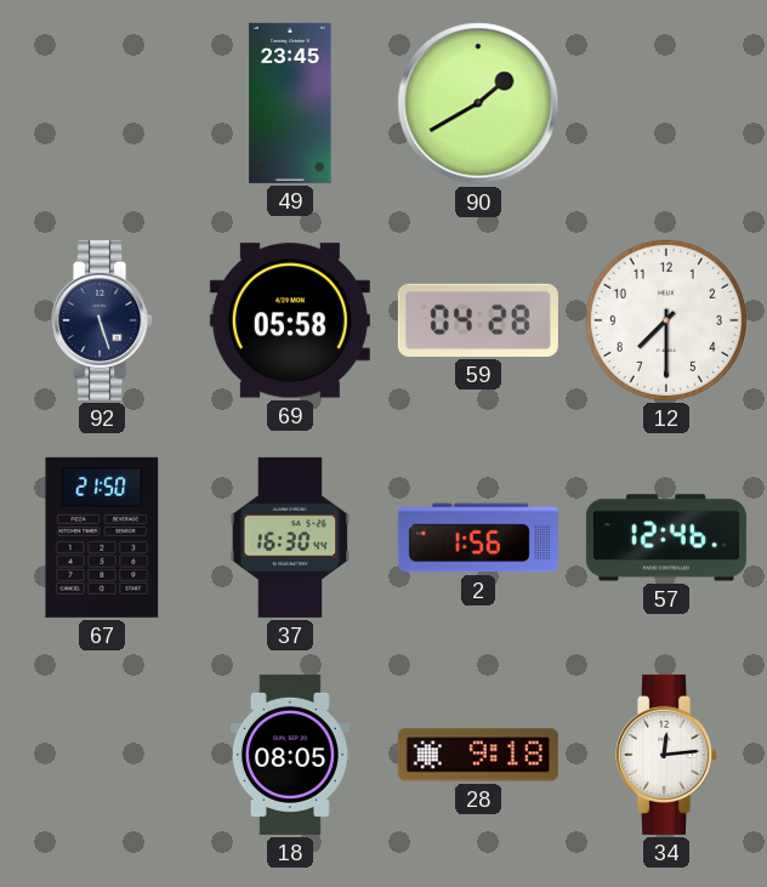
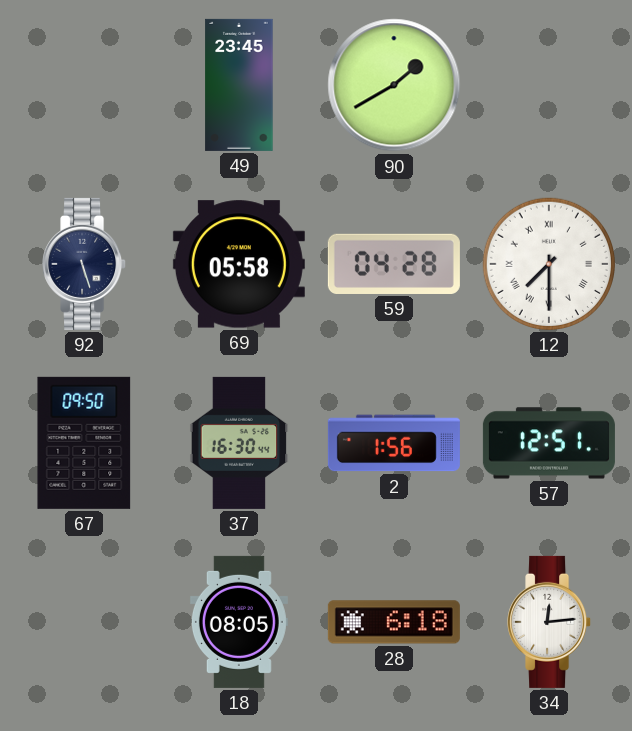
12 numerals: Arabic -> Roman (549, 264)
67: 21:50 -> 09:50 (84, 443)
57: 12:46 -> 12:51 (549, 443)
28: 9:18 -> 6:18 (394, 622)
